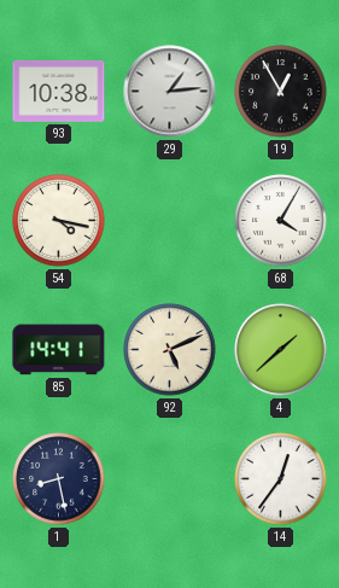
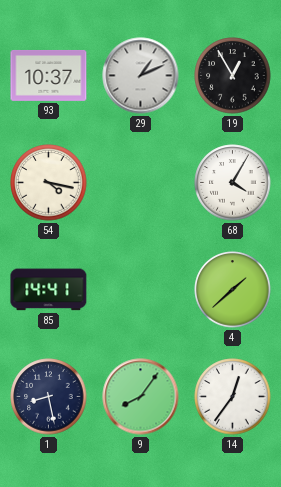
93: 10:38 -> 10:37 (49, 75)
29: 1:14 -> 1:11 (141, 76)
92: 5:11 -> none (170, 350)
9: none -> 8:06 (141, 397)
